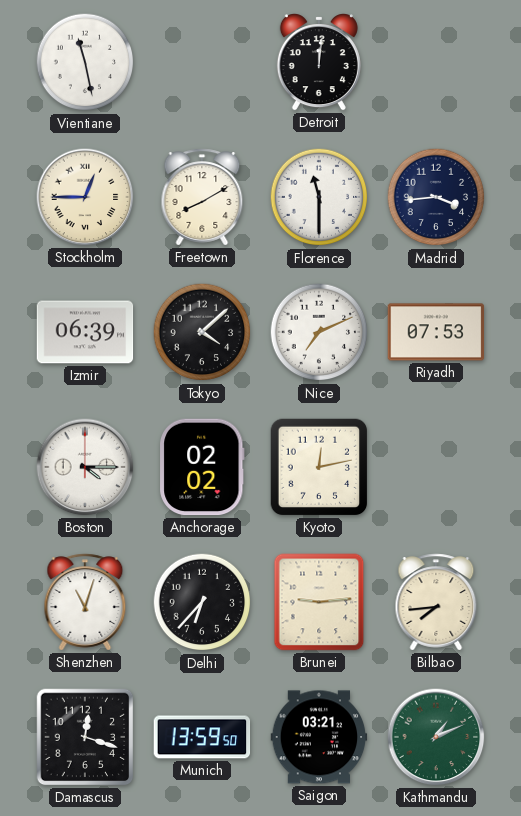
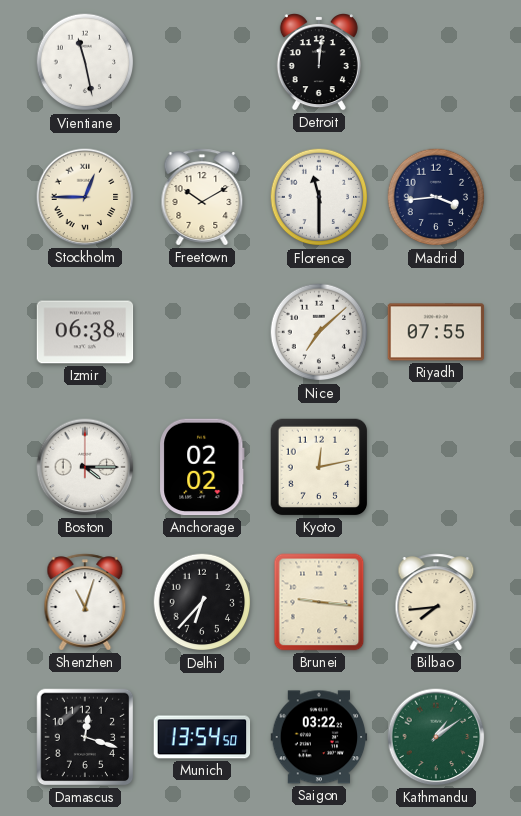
Freetown: 8:10 -> 10:10 (202, 197)
Izmir: 06:39 -> 06:38 (85, 332)
Tokyo: 4:08 -> none (202, 332)
Nice: 7:11 -> 7:08 (319, 332)
Riyadh: 07:53 -> 07:55 (436, 332)
Brunei: 9:14 -> 9:16 (319, 602)
Munich: 13:59 -> 13:54 (202, 737)
Saigon: 03:21 -> 03:22 (319, 737)
Kathmandu: 1:11 -> 1:09 (436, 737)
